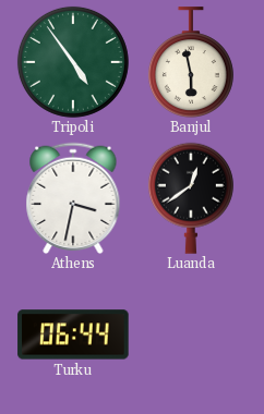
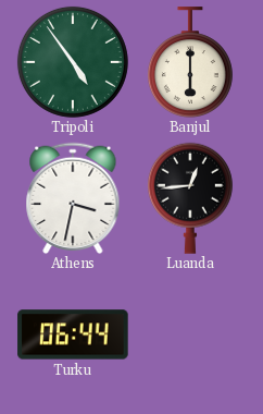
Banjul: 5:58 -> 6:00 (190, 62)
Luanda: 12:39 -> 12:44 (190, 198)
